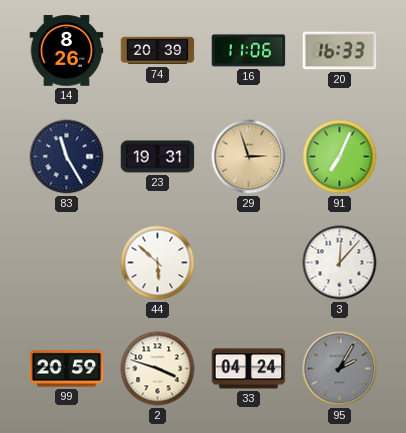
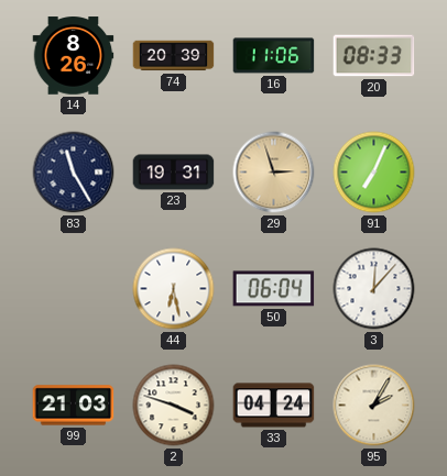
20: 16:33 -> 08:33 (374, 56)
44: 5:52 -> 6:28 (174, 289)
50: none -> 06:04 (274, 289)
99: 20:59 -> 21:03 (74, 406)
95 dial: grey -> cream (374, 406)
